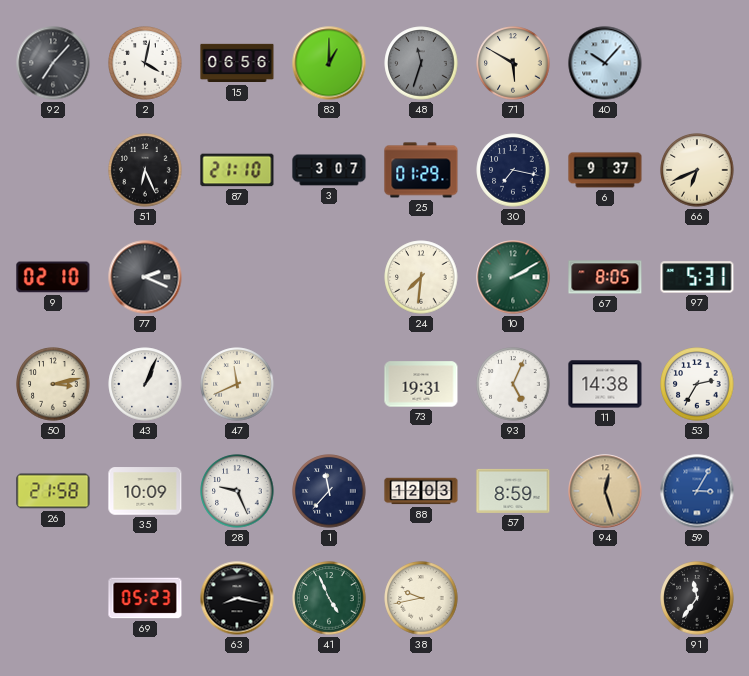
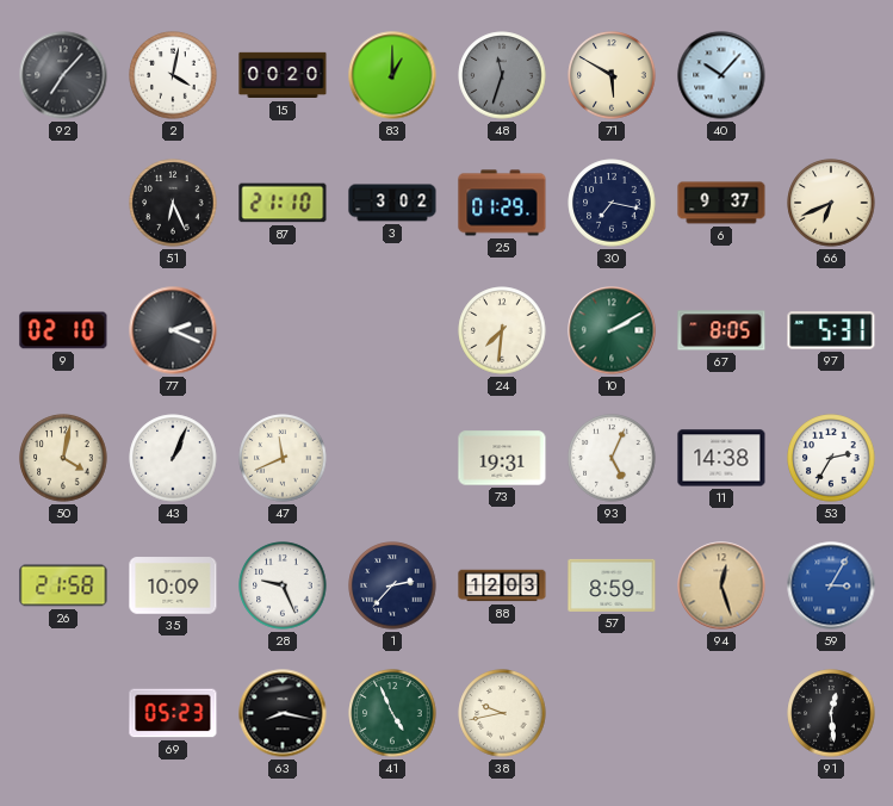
15: 06:56 -> 00:20 (283, 75)
3: 3:07 -> 3:02 (392, 203)
50: 3:13 -> 4:02 (63, 458)
1: 11:37 -> 2:37 (392, 585)
91: 11:36 -> 12:29 (831, 713)
